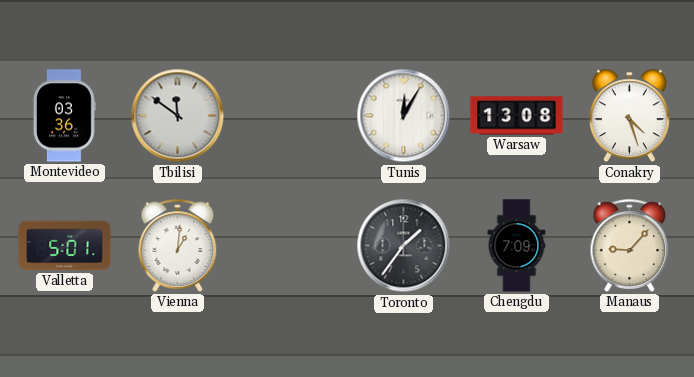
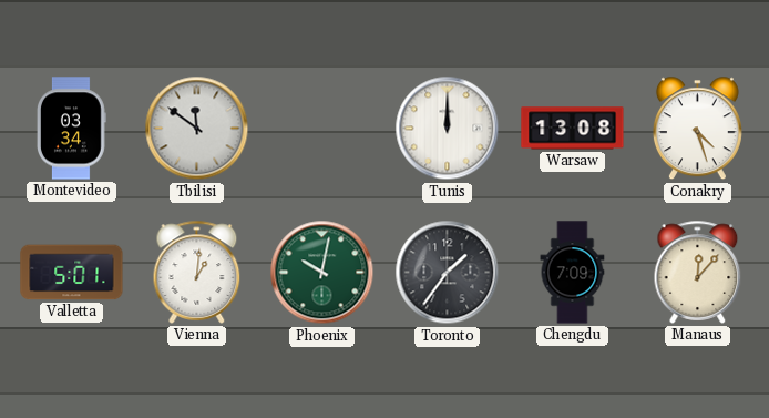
Montevideo: 03:36 -> 03:34 (71, 129)
Tunis: 12:05 -> 12:00 (448, 129)
Phoenix: none -> 10:02 (322, 273)
Manaus: 9:07 -> 12:07 (698, 272)
